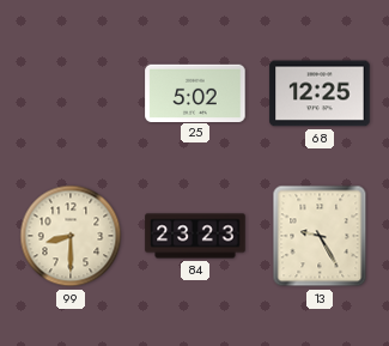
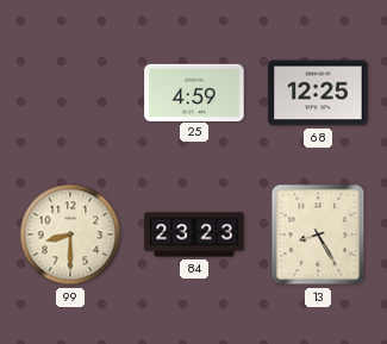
25: 5:02 -> 4:59 (194, 92)
13: 9:25 -> 8:25 (318, 234)
